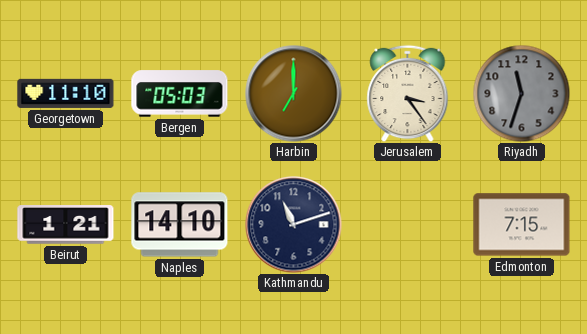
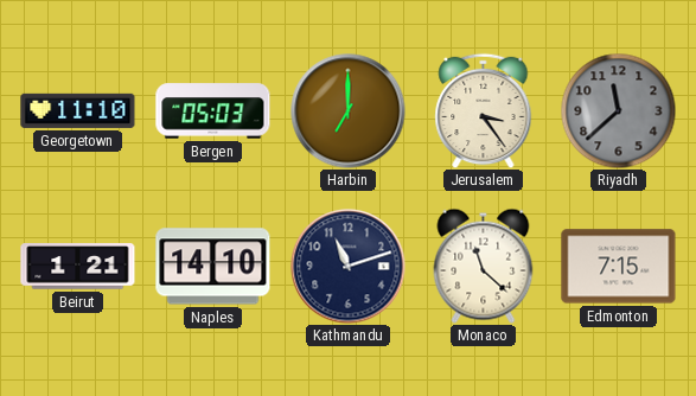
Riyadh: 11:33 -> 11:38 (618, 110)
Monaco: none -> 11:22 (484, 266)
